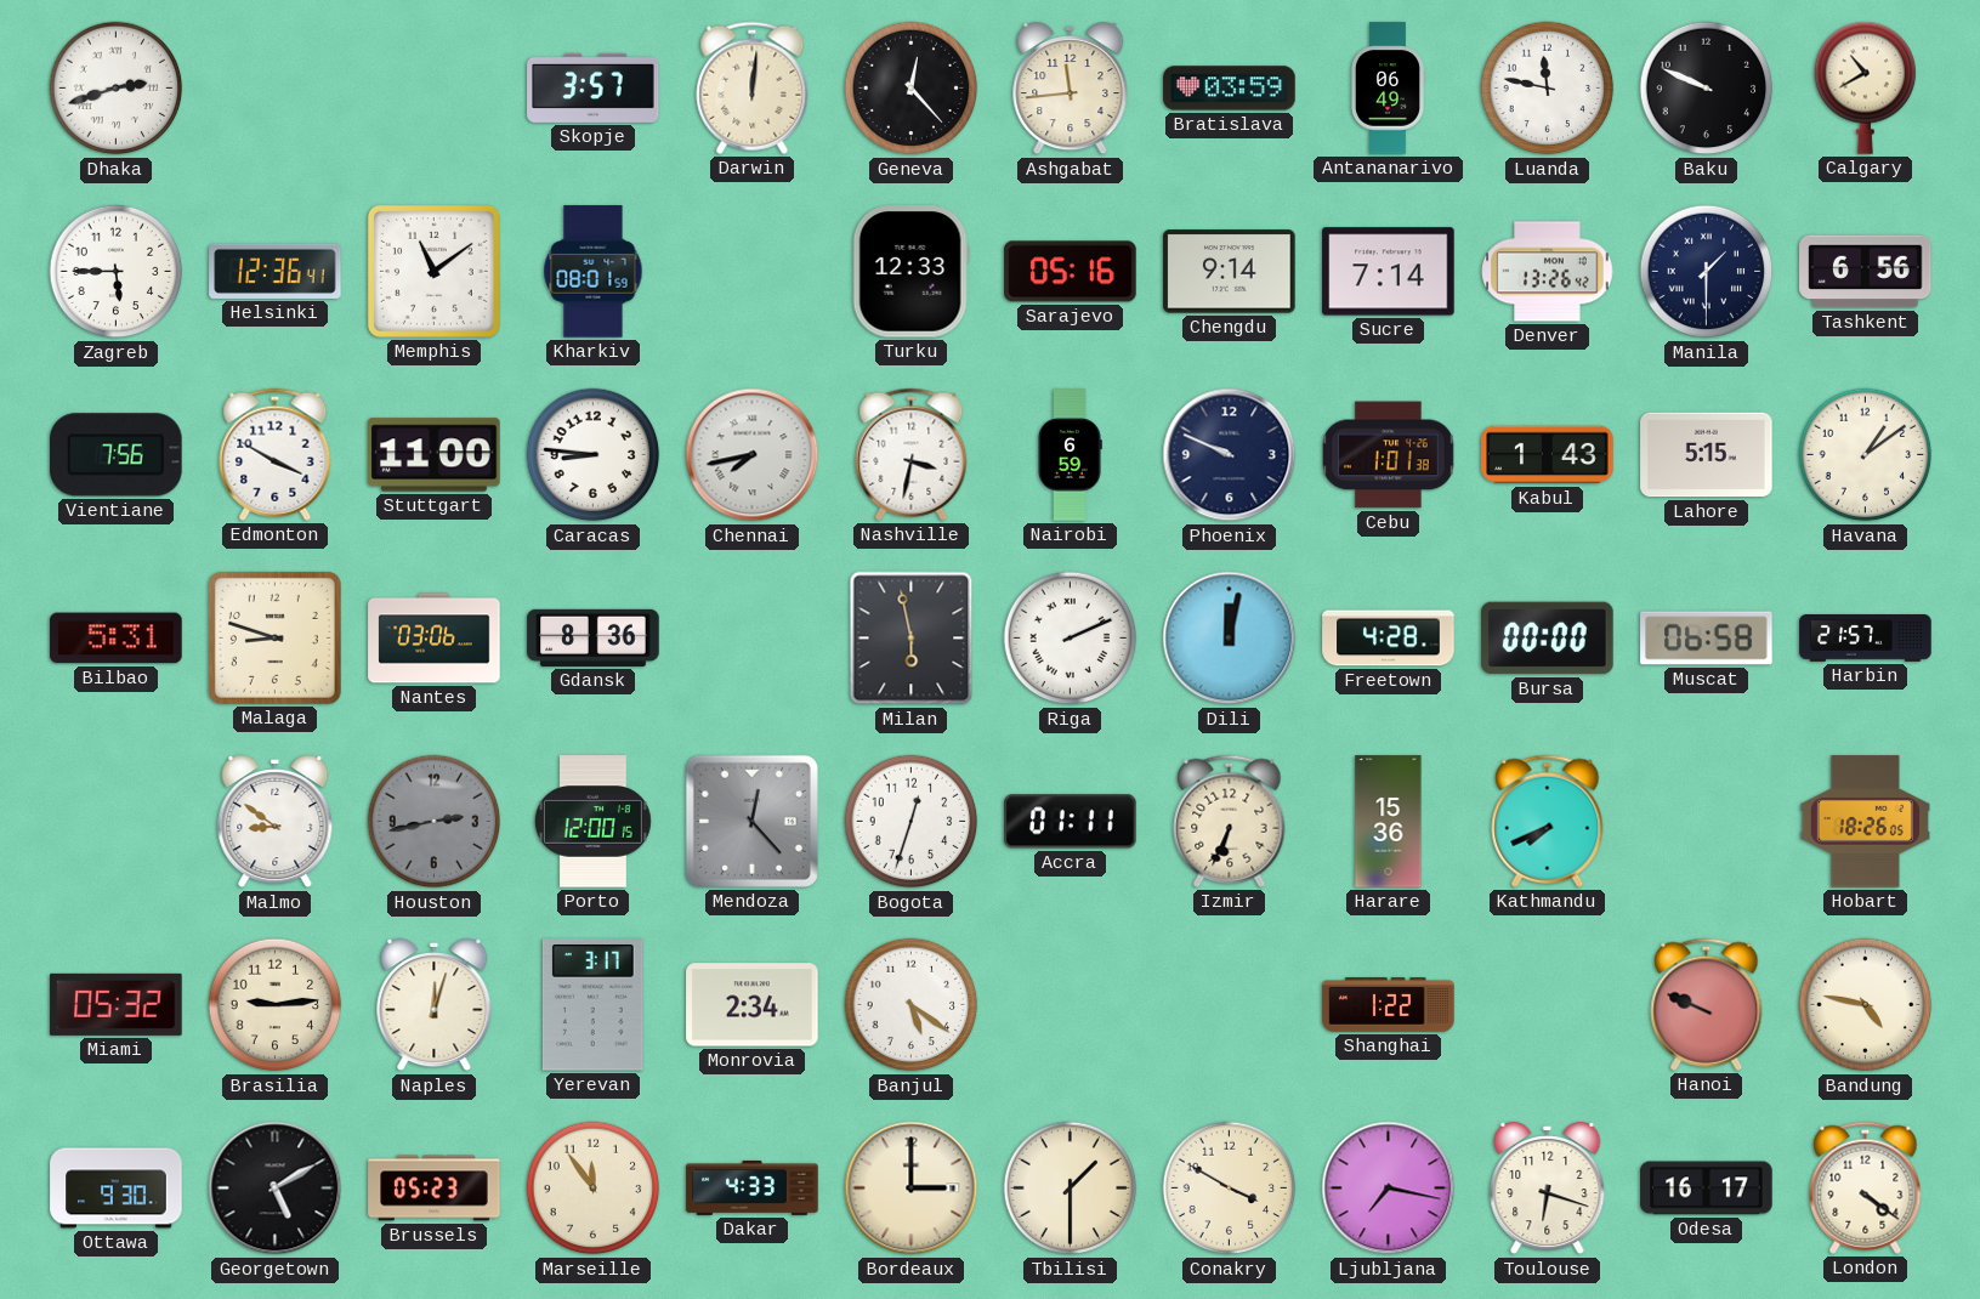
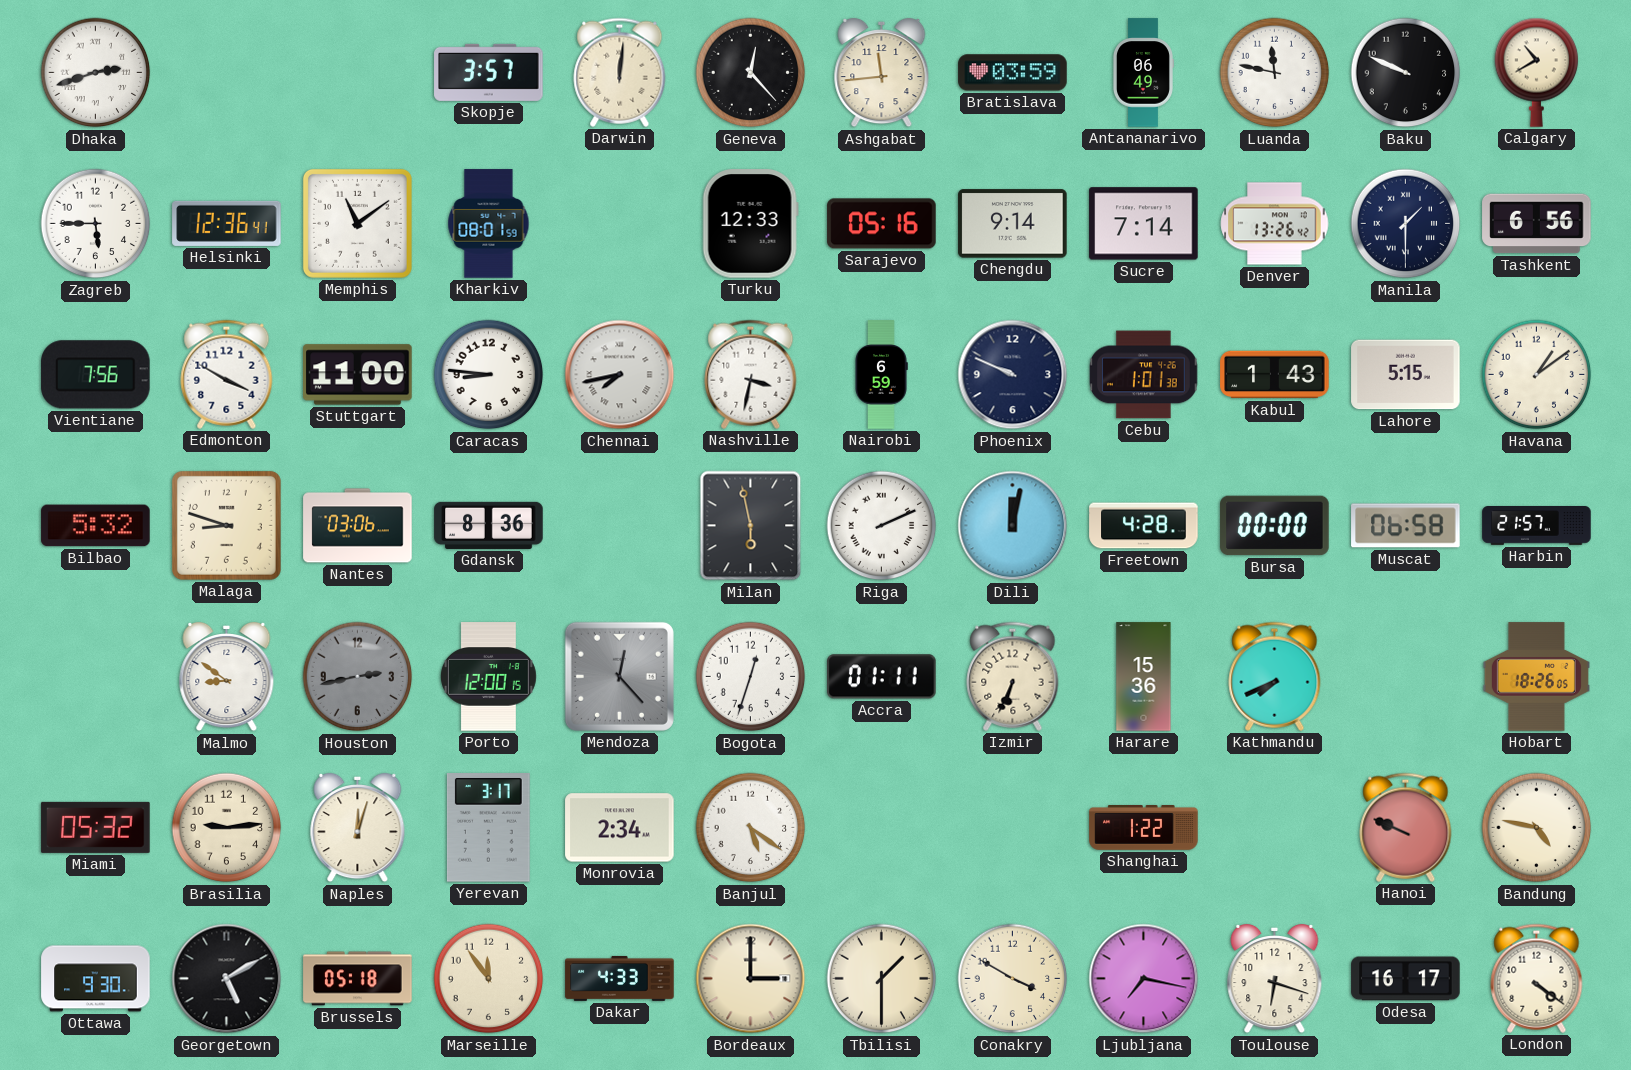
Bilbao: 5:31 -> 5:32 (96, 526)
Brussels: 05:23 -> 05:18 (358, 979)
